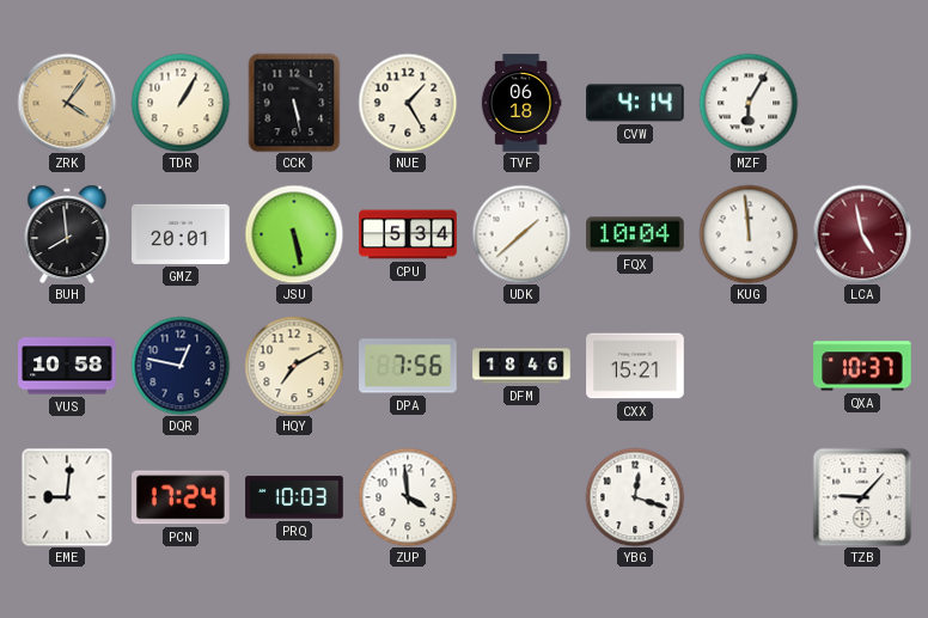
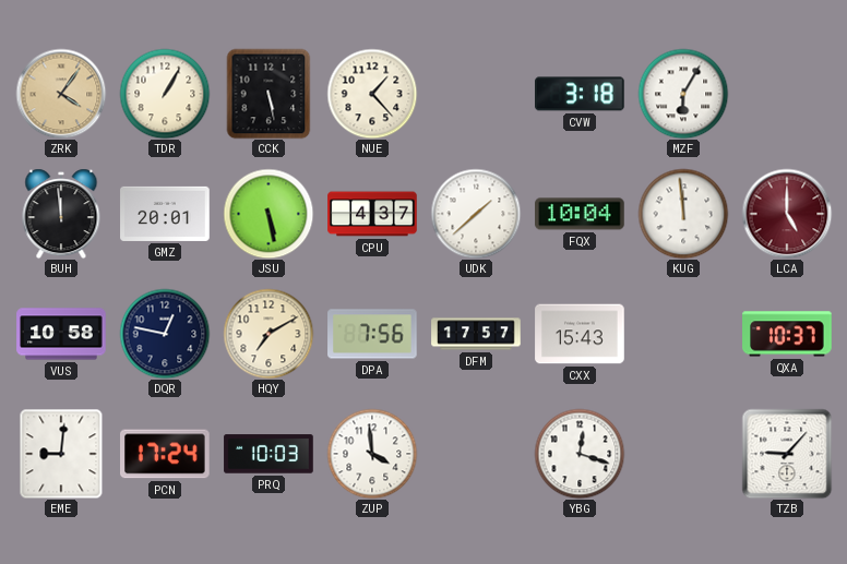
NUE: 1:25 -> 1:23 (372, 94)
TVF: 06:18 -> none (521, 103)
CVW: 4:14 -> 3:18 (581, 94)
BUH: 7:59 -> 11:59 (61, 214)
CPU: 5:34 -> 4:37 (372, 214)
LCA: 4:58 -> 5:00 (787, 214)
DFM: 18:46 -> 17:57 (476, 334)
CXX: 15:21 -> 15:43 (580, 334)
